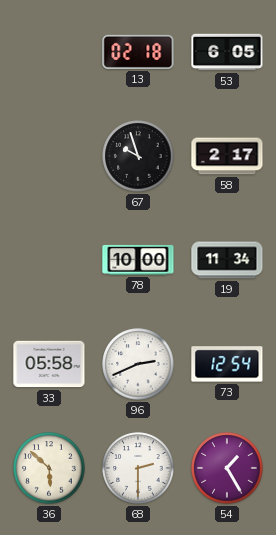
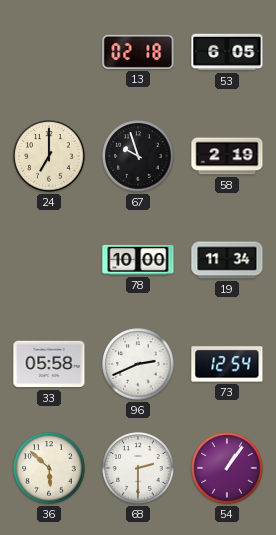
24: none -> 7:00 (49, 156)
58: 2:17 -> 2:19 (227, 156)
54: 1:25 -> 1:06 (227, 468)
